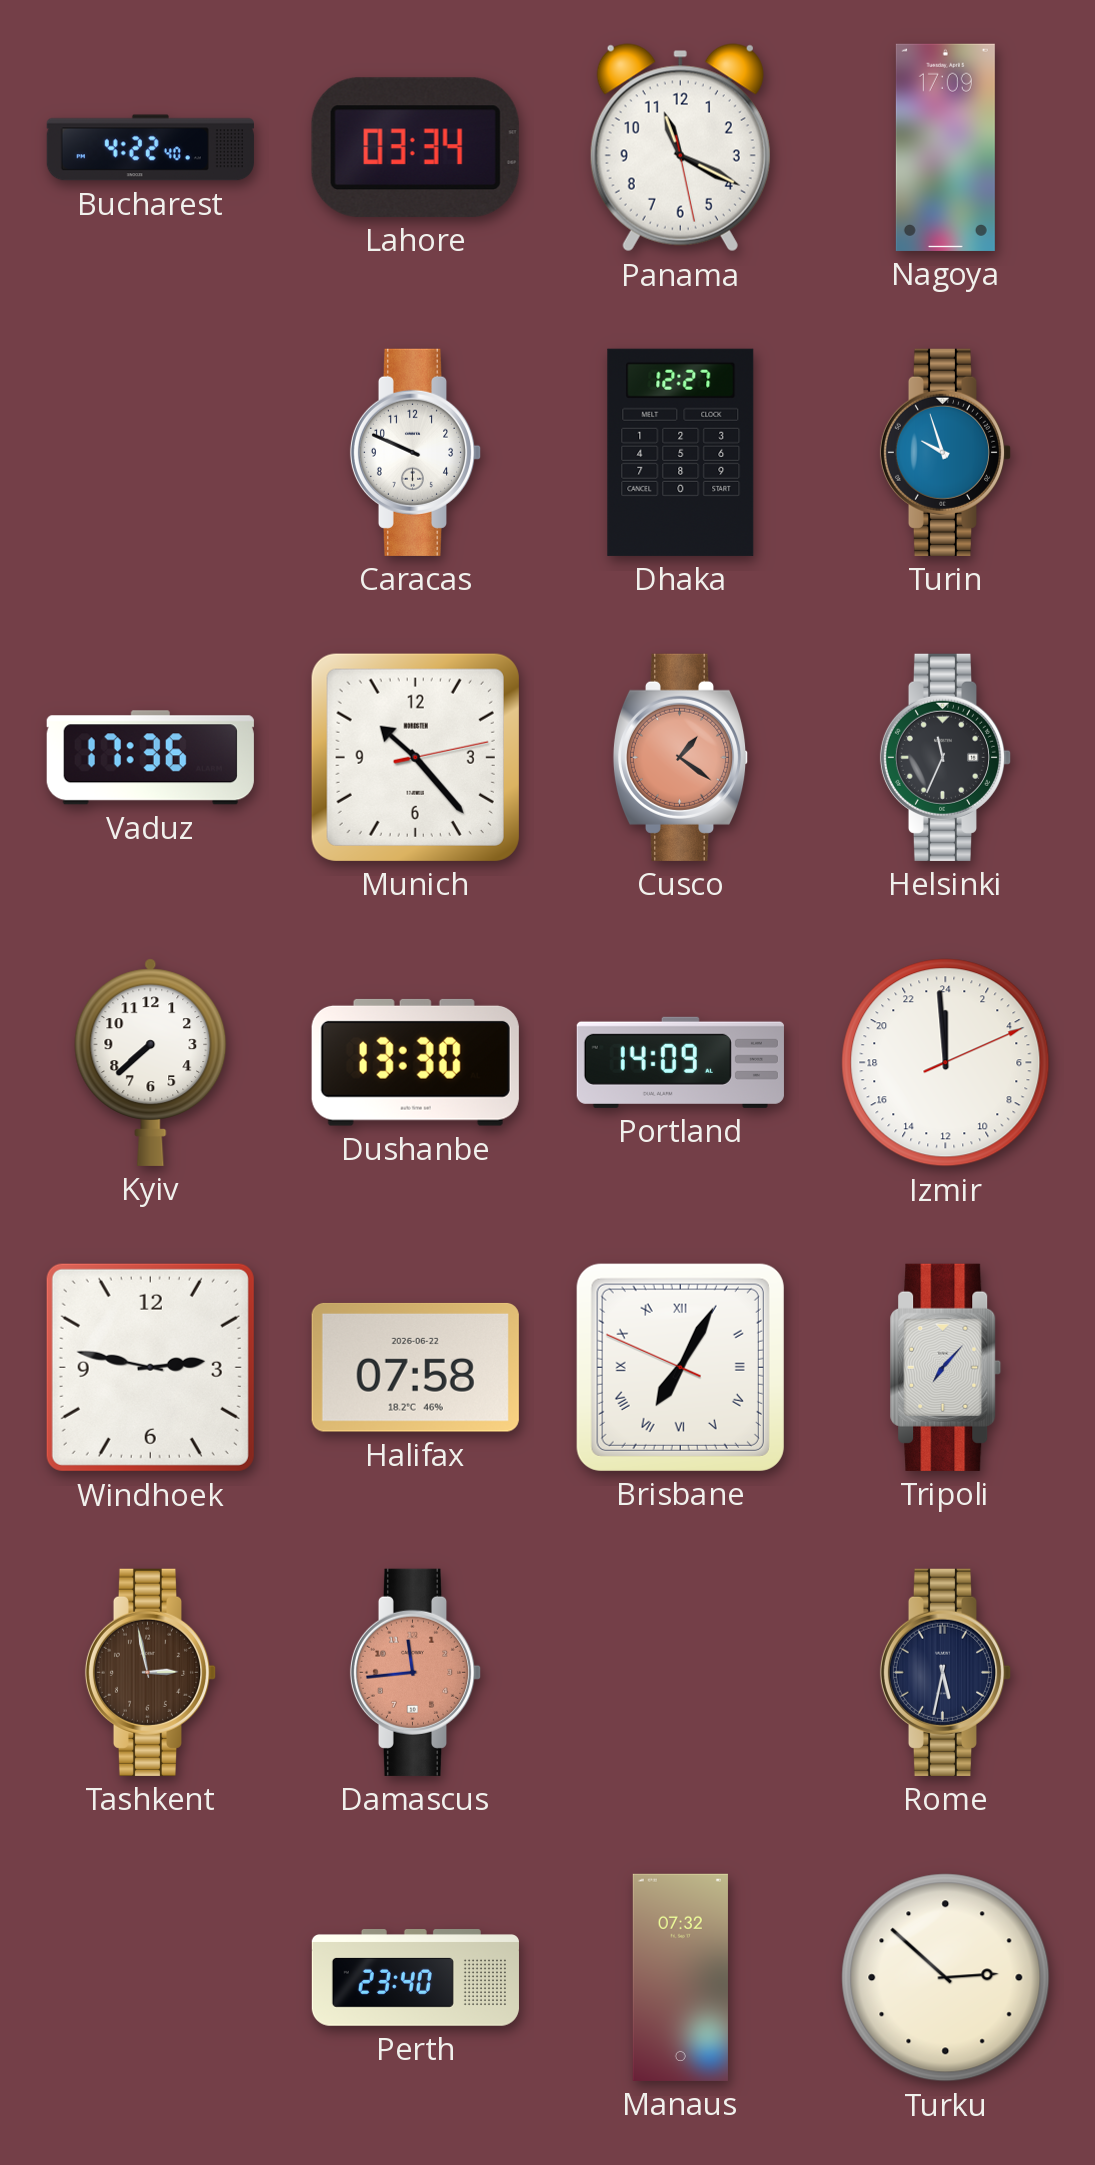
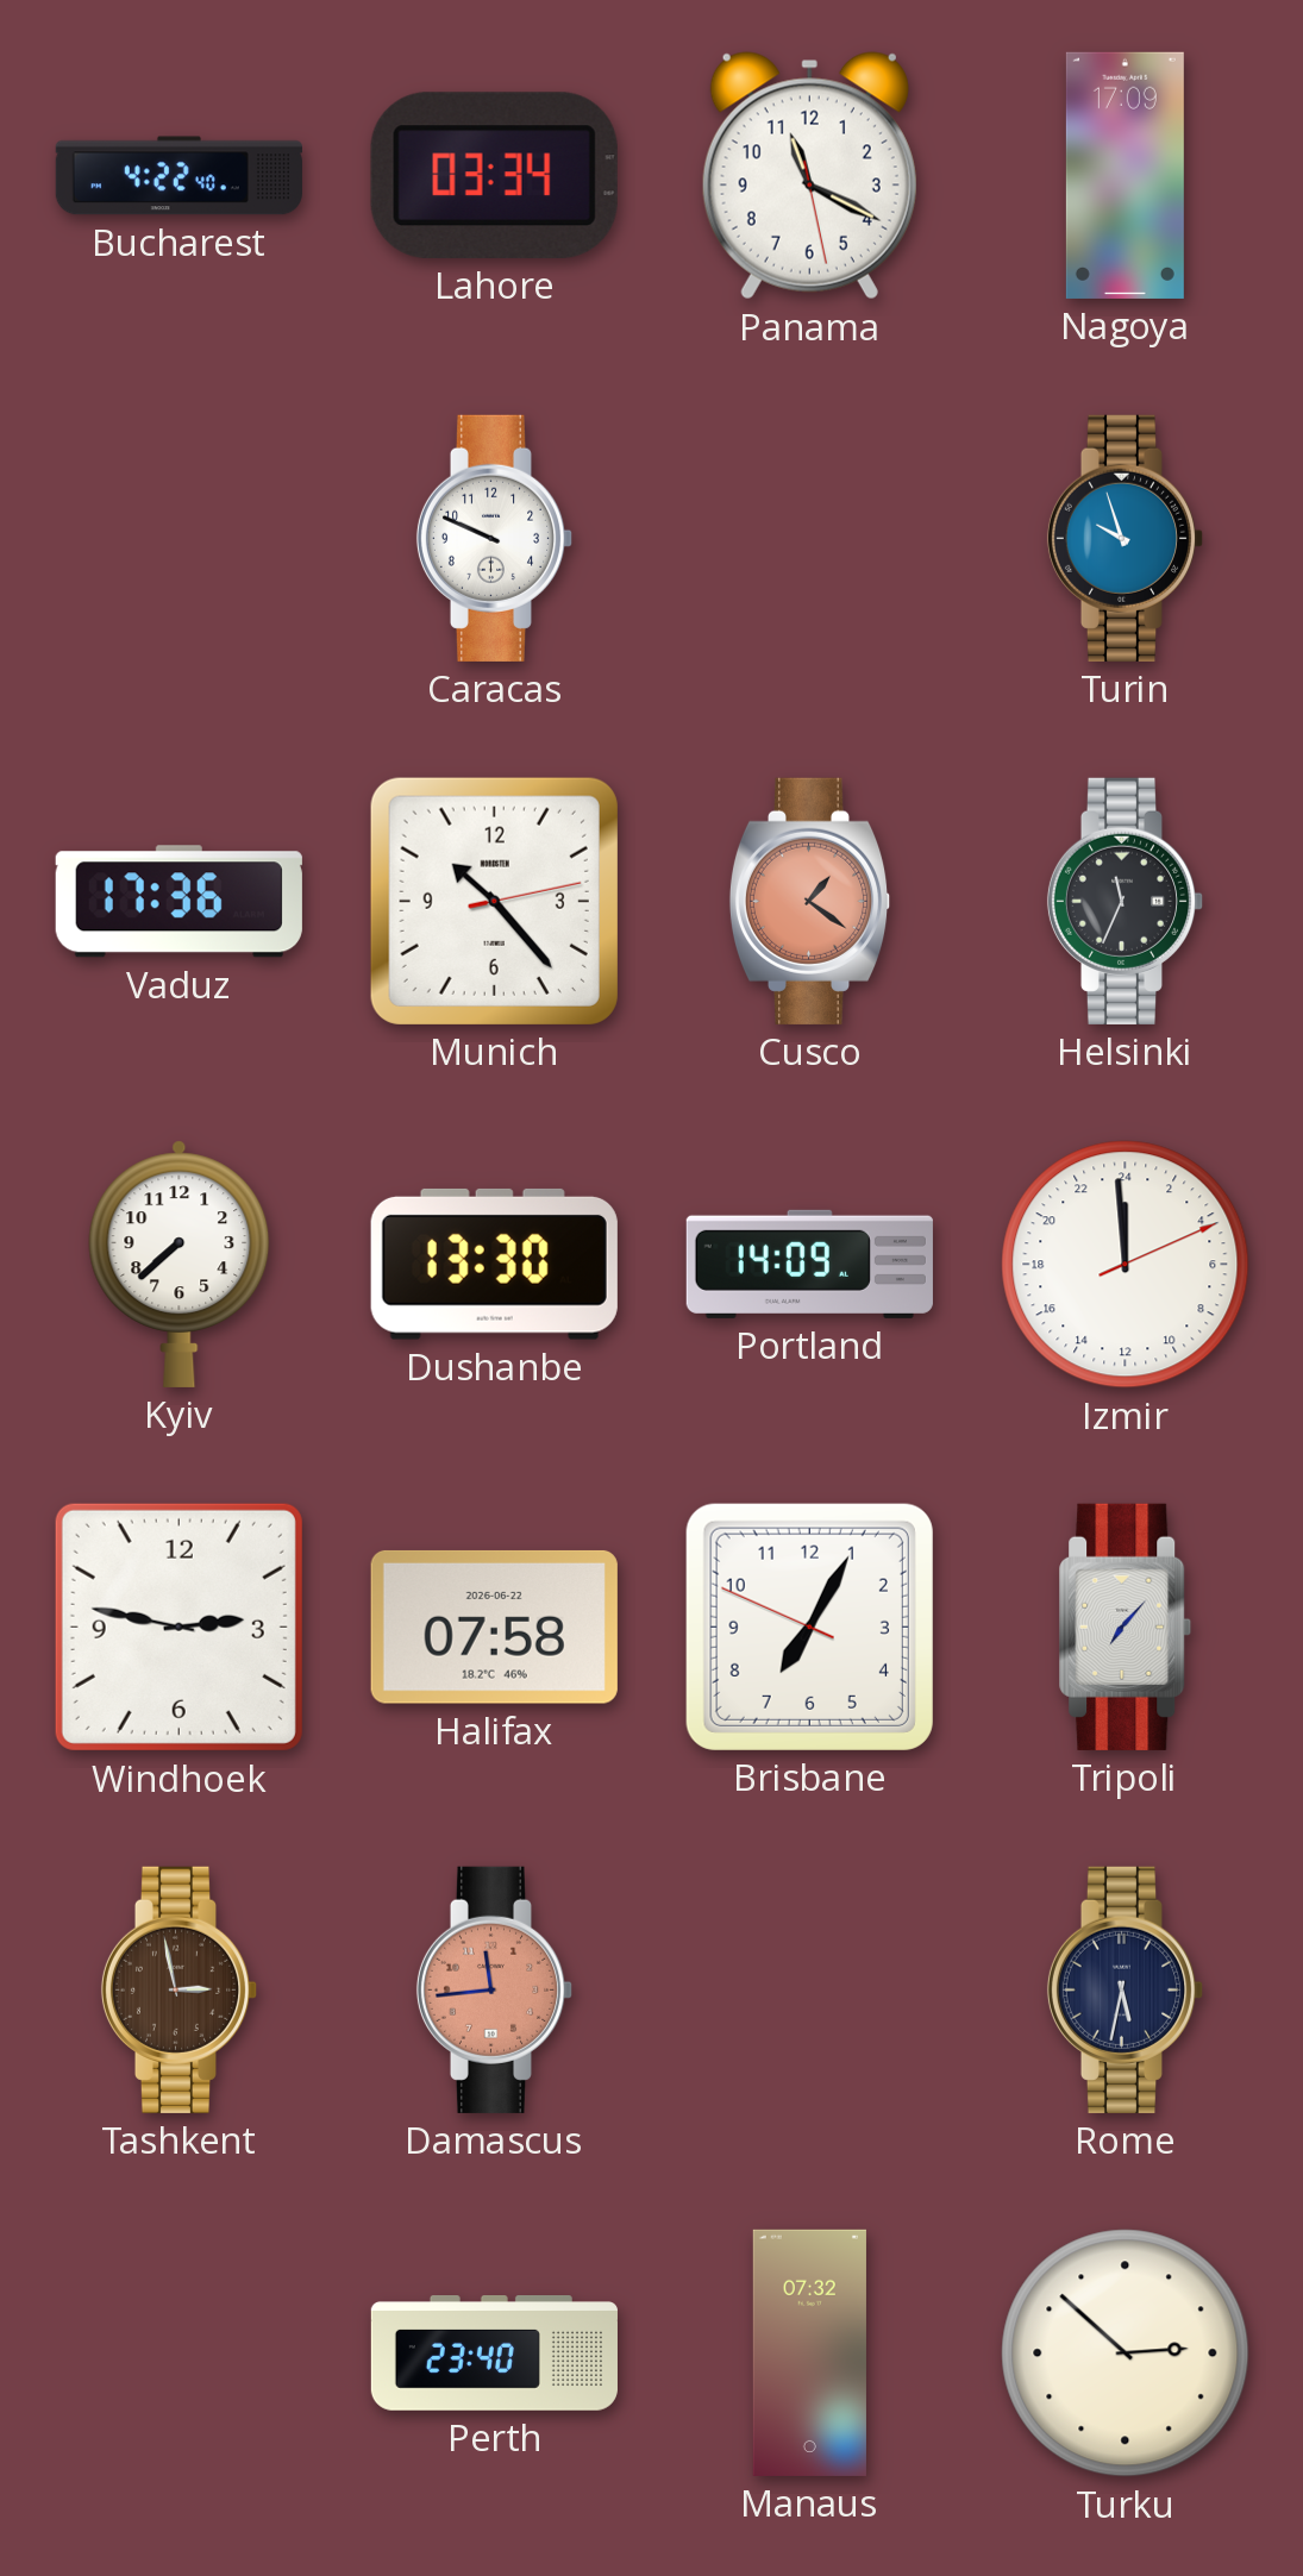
Dhaka: 12:27 -> none (681, 452)
Brisbane numerals: Roman -> Arabic (809, 1627)
